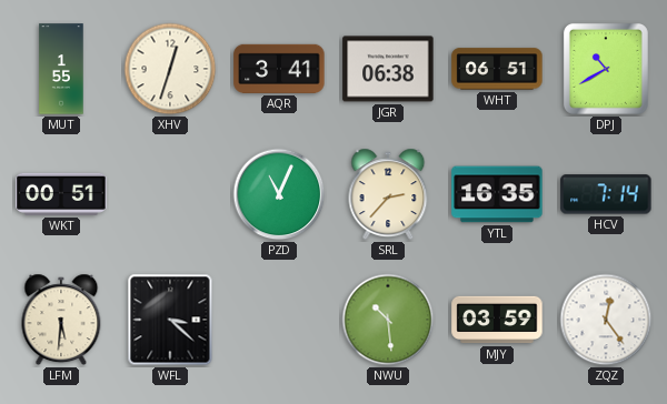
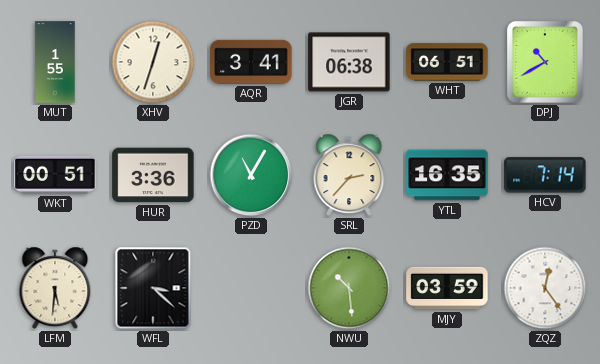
HUR: none -> 3:36 (153, 175)
PZD: 11:04 -> 11:05 (251, 175)
